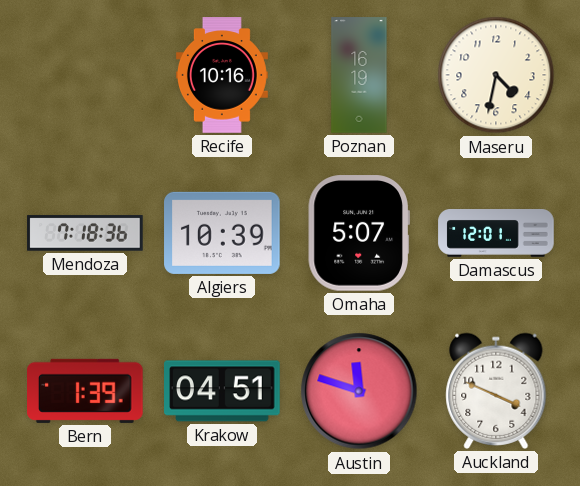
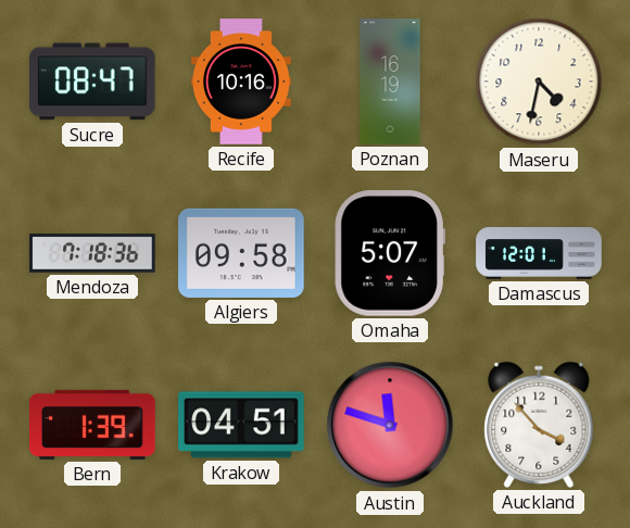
Sucre: none -> 08:47 (93, 81)
Algiers: 10:39 -> 09:58 (241, 253)
Auckland: 3:49 -> 3:53 (539, 425)
